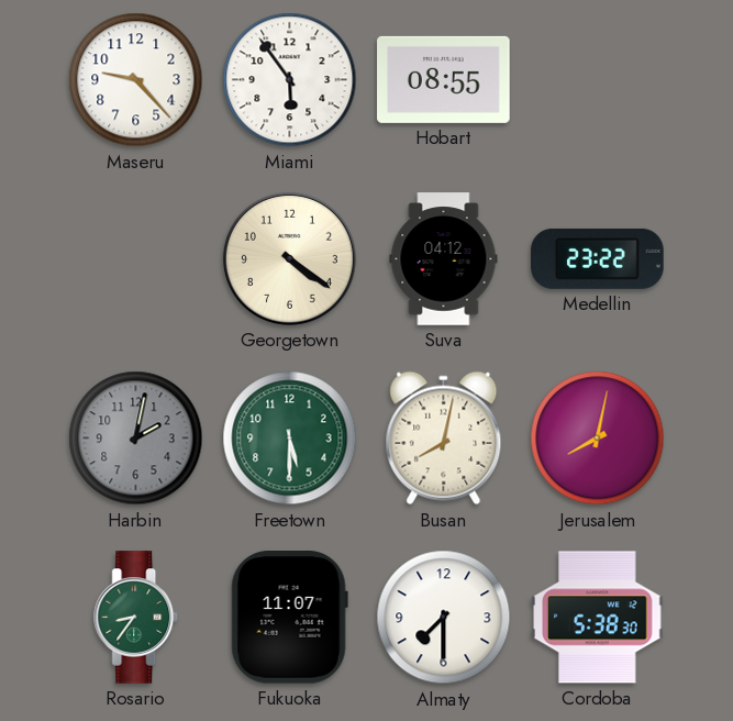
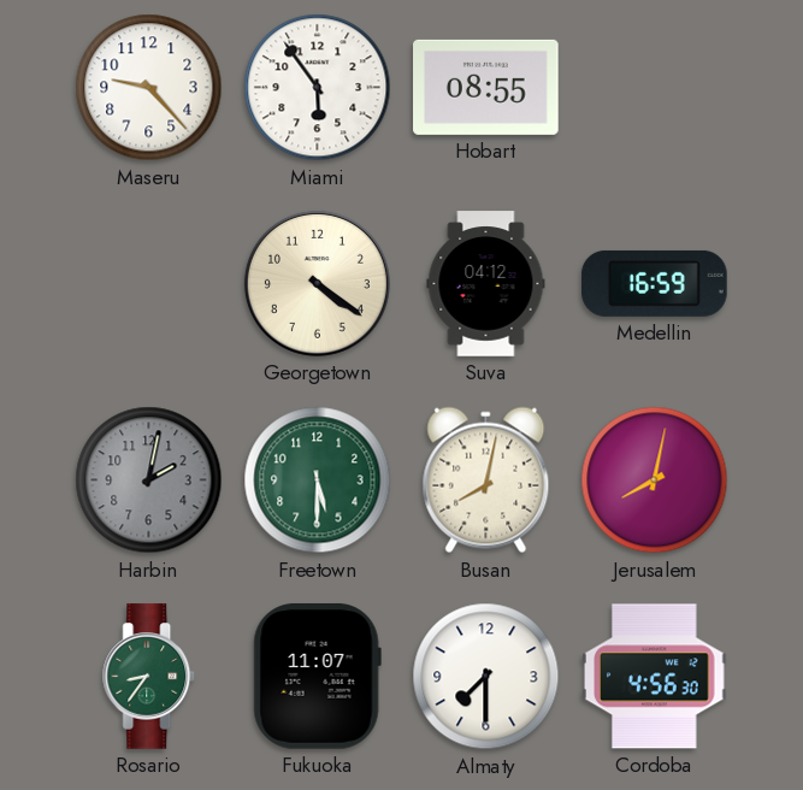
Medellin: 23:22 -> 16:59 (655, 283)
Cordoba: 5:38 -> 4:56 (655, 677)
